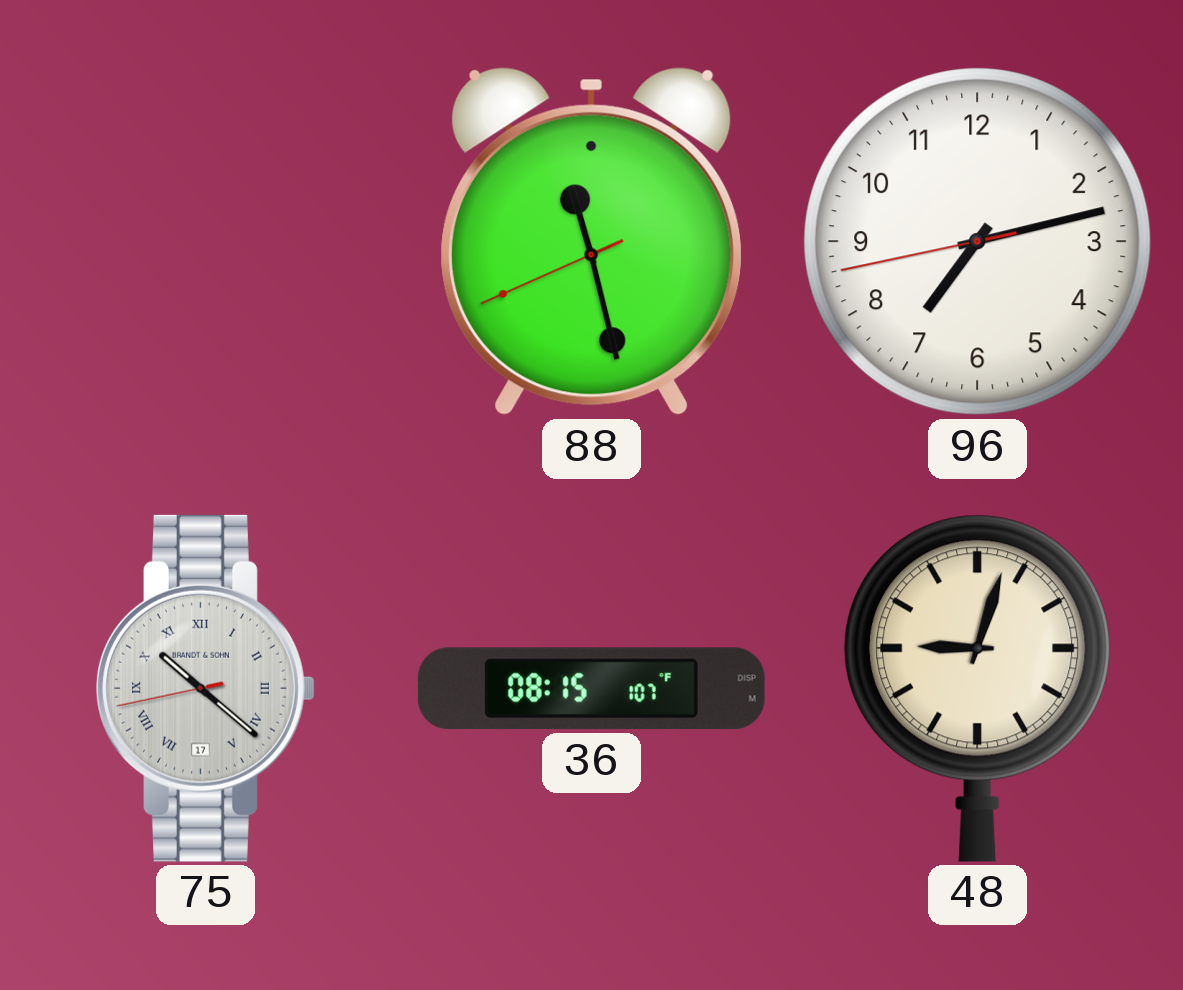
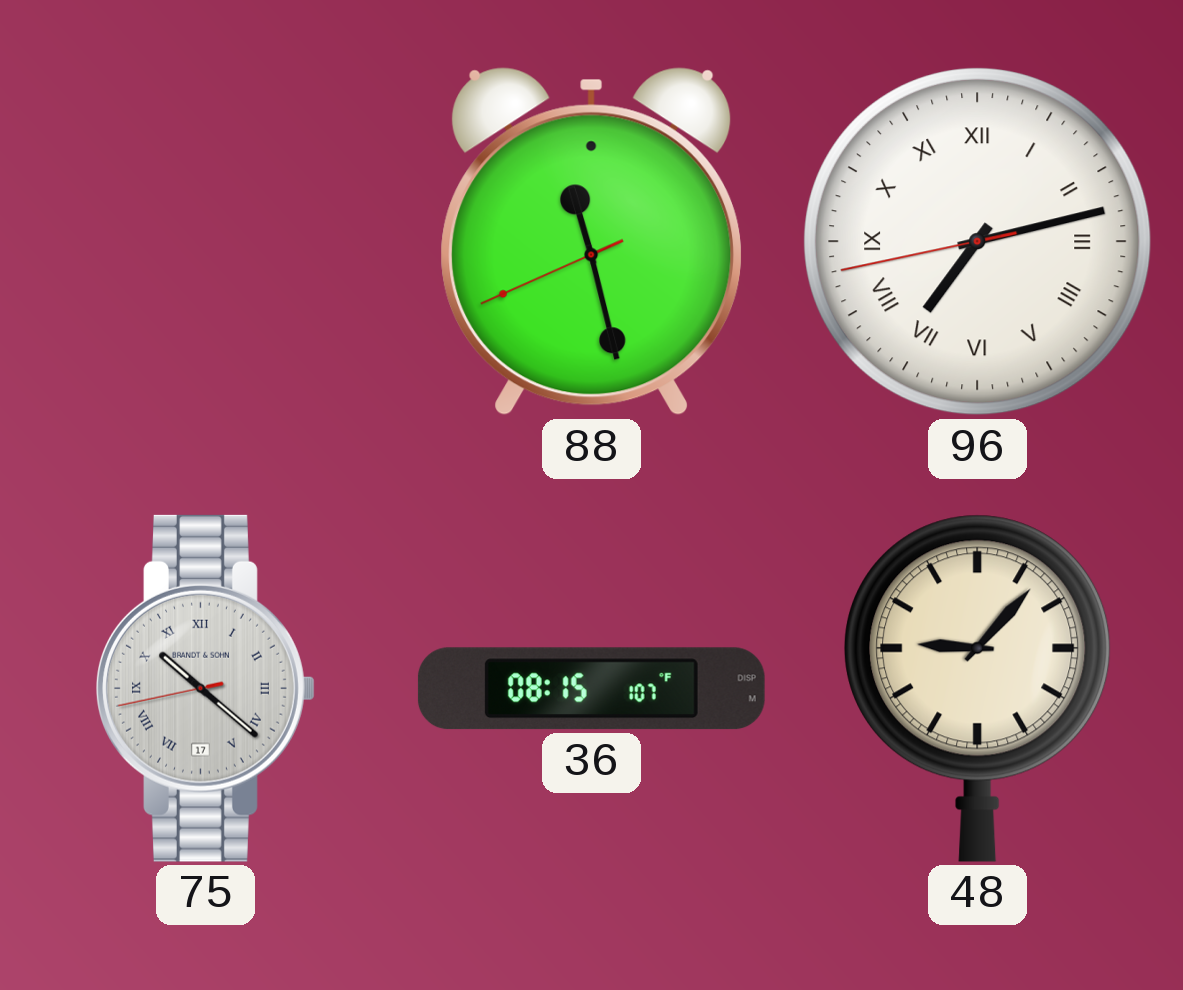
96 numerals: Arabic -> Roman (978, 242)
48: 9:03 -> 9:07 (978, 688)
